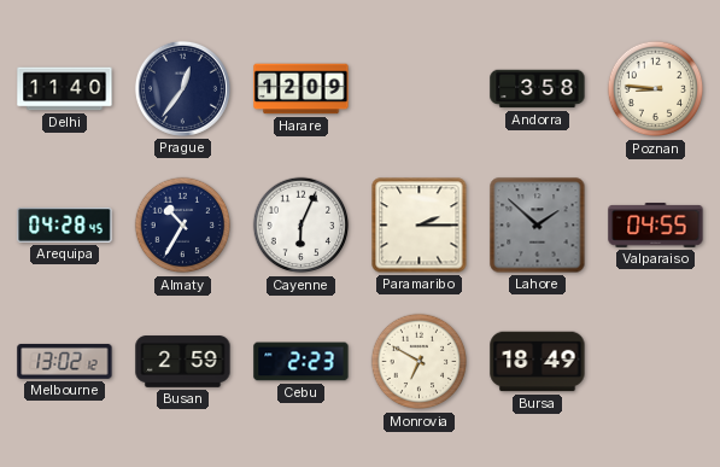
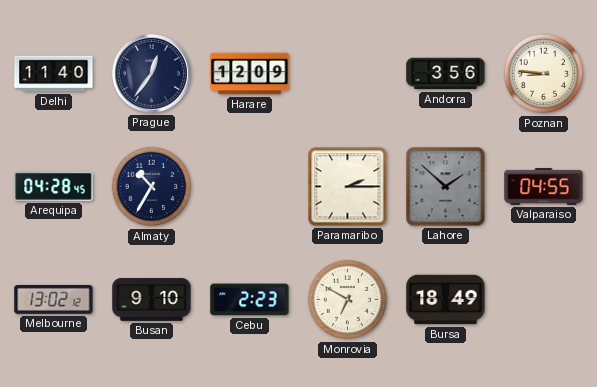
Andorra: 3:58 -> 3:56 (446, 74)
Cayenne: 6:04 -> none (302, 226)
Busan: 2:59 -> 9:10 (152, 300)
